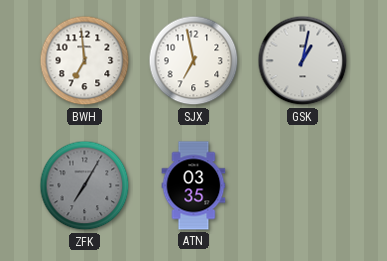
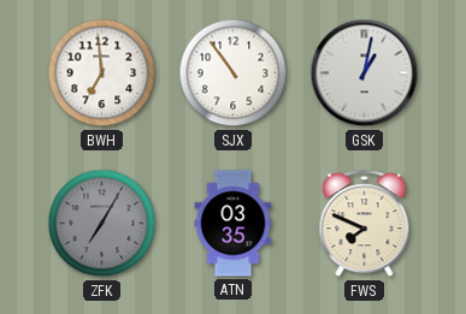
SJX: 6:58 -> 10:54 (234, 73)
FWS: none -> 7:49 (365, 224)
